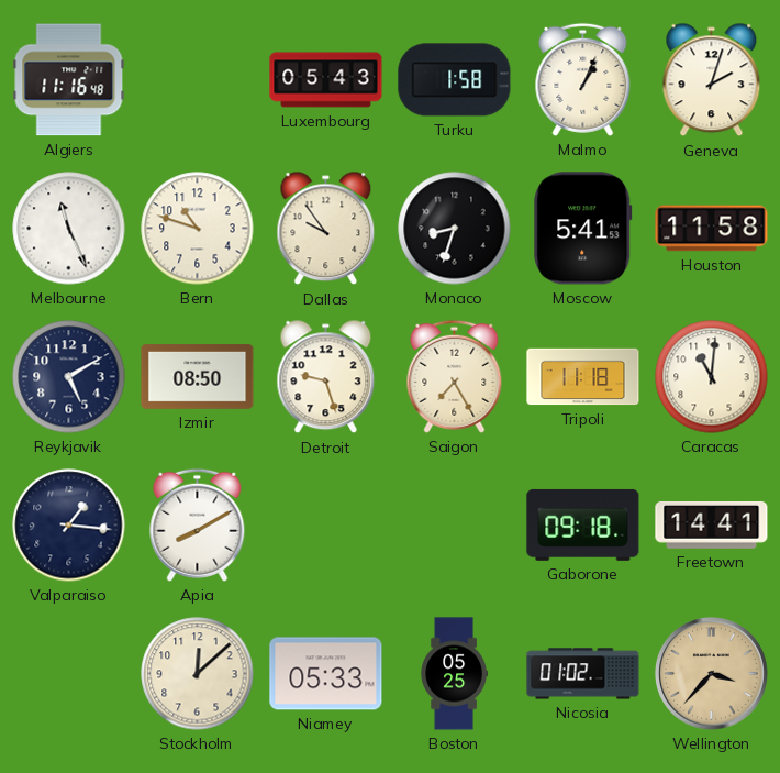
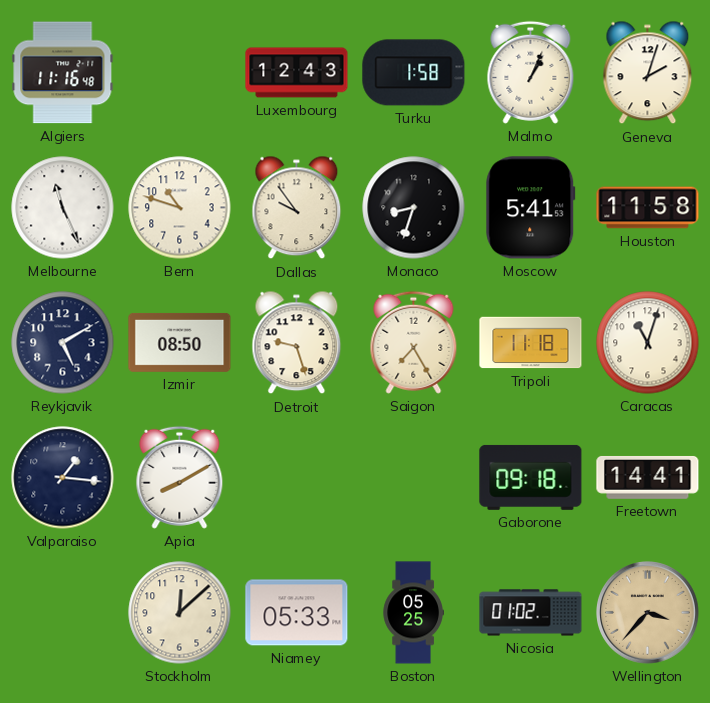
Luxembourg: 05:43 -> 12:43 (297, 73)
Caracas: 11:01 -> 11:03 (648, 343)
